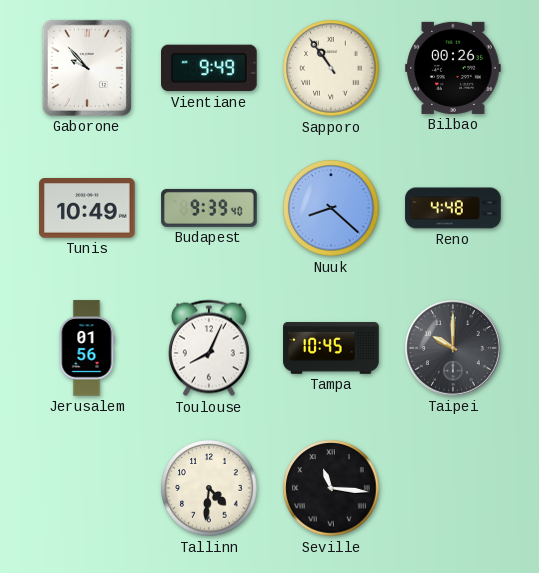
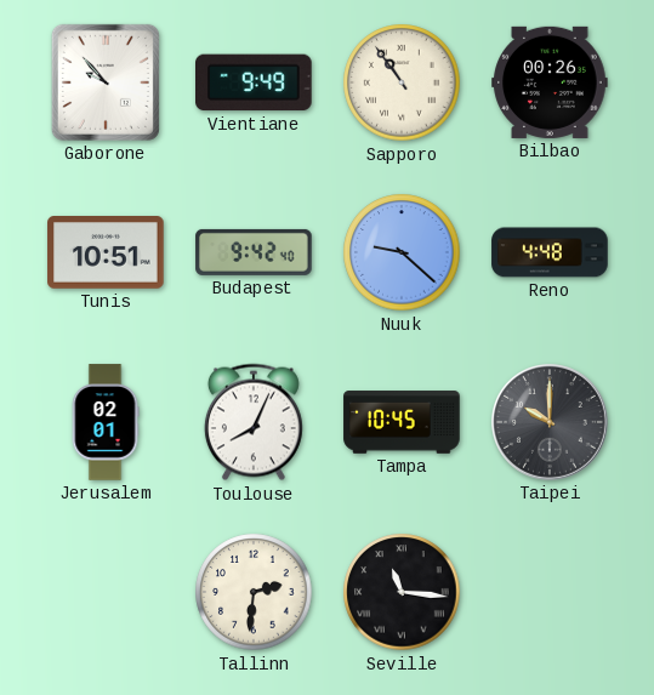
Tunis: 10:49 -> 10:51 (106, 253)
Budapest: 9:39 -> 9:42 (254, 252)
Nuuk: 8:22 -> 9:22 (402, 252)
Jerusalem: 01:56 -> 02:01 (106, 422)
Tallinn: 4:31 -> 2:31 (254, 592)
